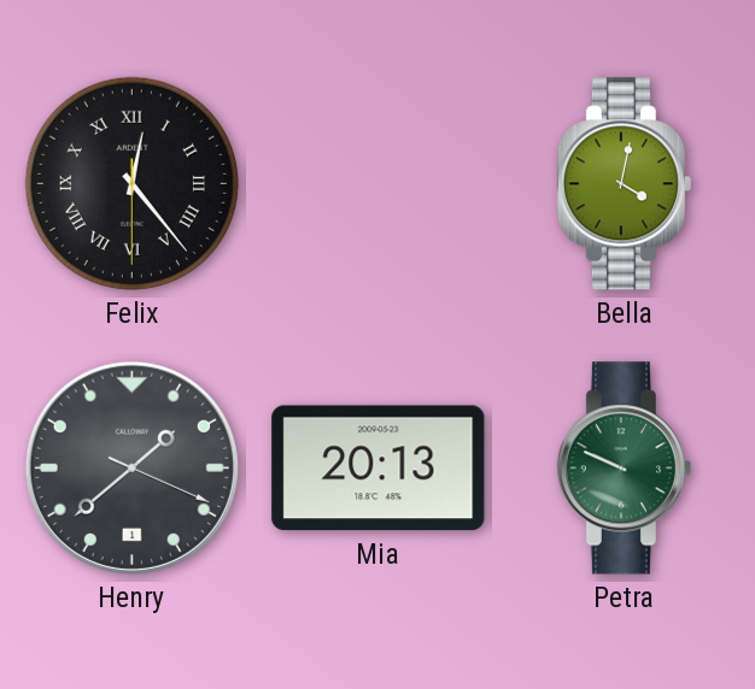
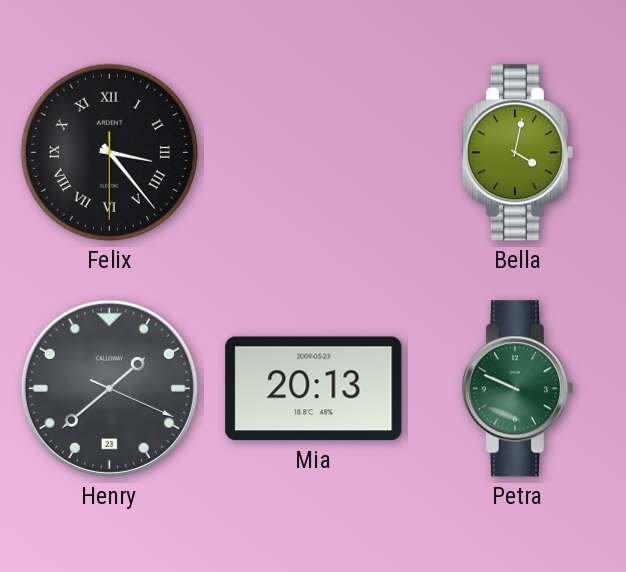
Felix: 12:23 -> 3:23 (109, 152)
Henry date: 1 -> 23 (109, 388)
